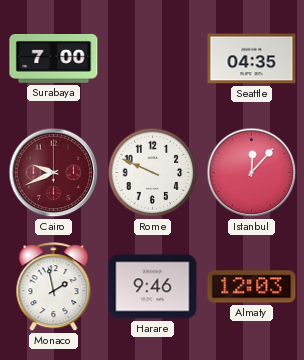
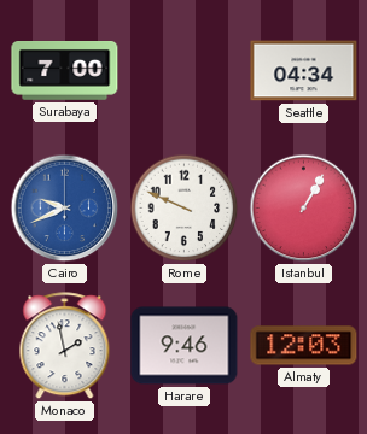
Seattle: 04:35 -> 04:34 (304, 71)
Cairo dial: burgundy -> blue (65, 209)
Istanbul: 12:07 -> 1:05 (304, 209)
